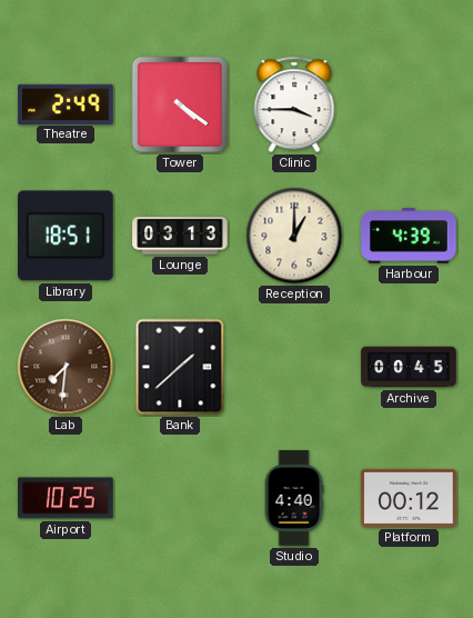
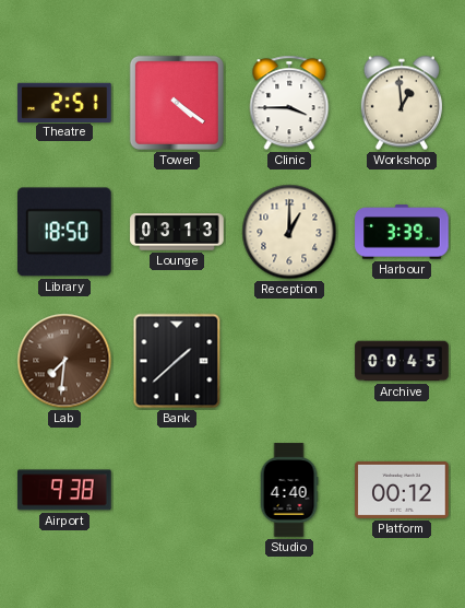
Theatre: 2:49 -> 2:51 (64, 102)
Workshop: none -> 12:59 (402, 103)
Library: 18:51 -> 18:50 (65, 232)
Harbour: 4:39 -> 3:39 (402, 232)
Airport: 10:25 -> 9:38 (64, 490)
